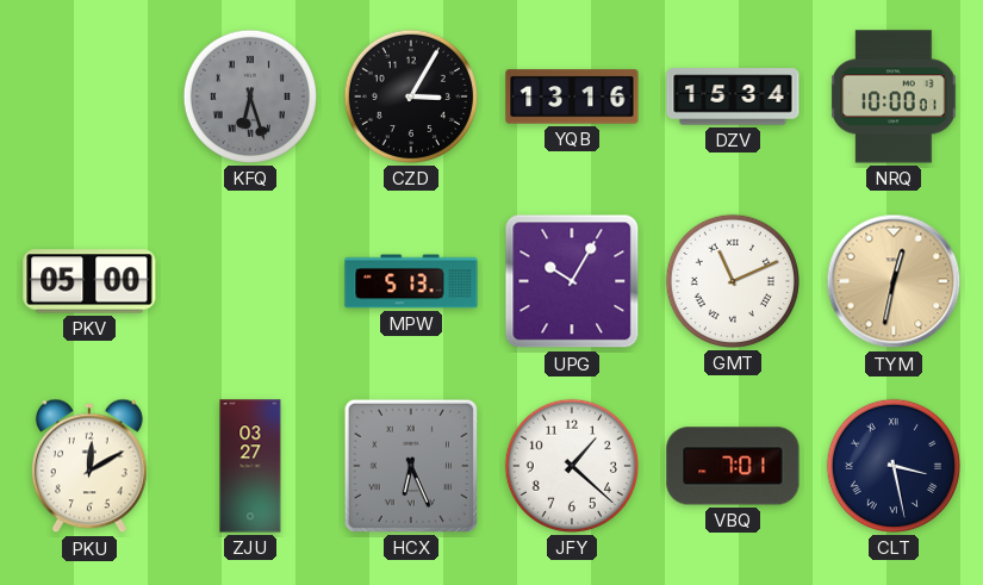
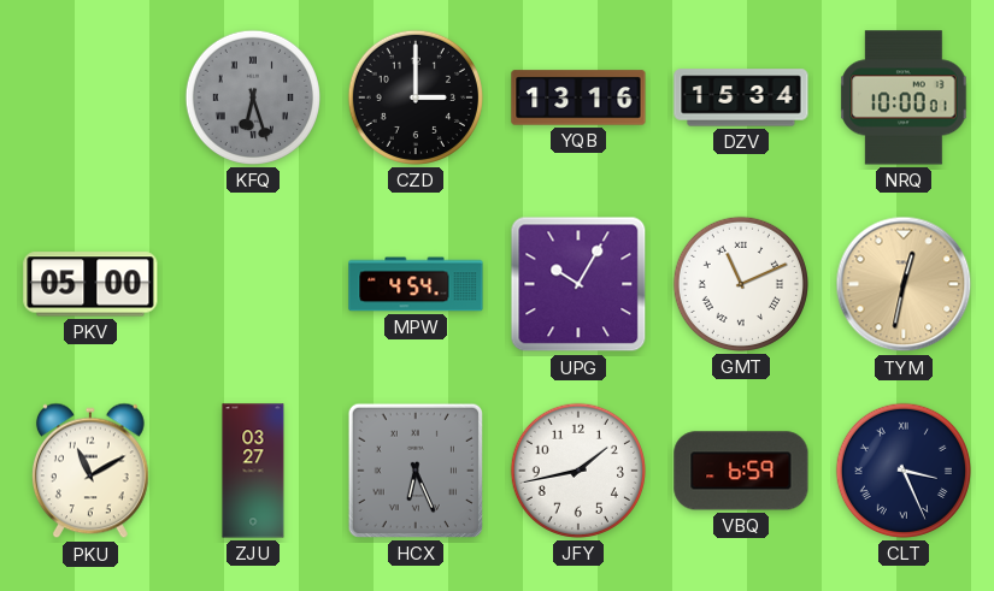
CZD: 3:05 -> 3:00 (416, 97)
MPW: 5:13 -> 4:54 (416, 284)
PKU: 12:10 -> 11:10 (90, 471)
JFY: 1:22 -> 1:43 (578, 471)
VBQ: 7:01 -> 6:59 (741, 471)
CLT: 3:28 -> 3:26 (904, 471)
